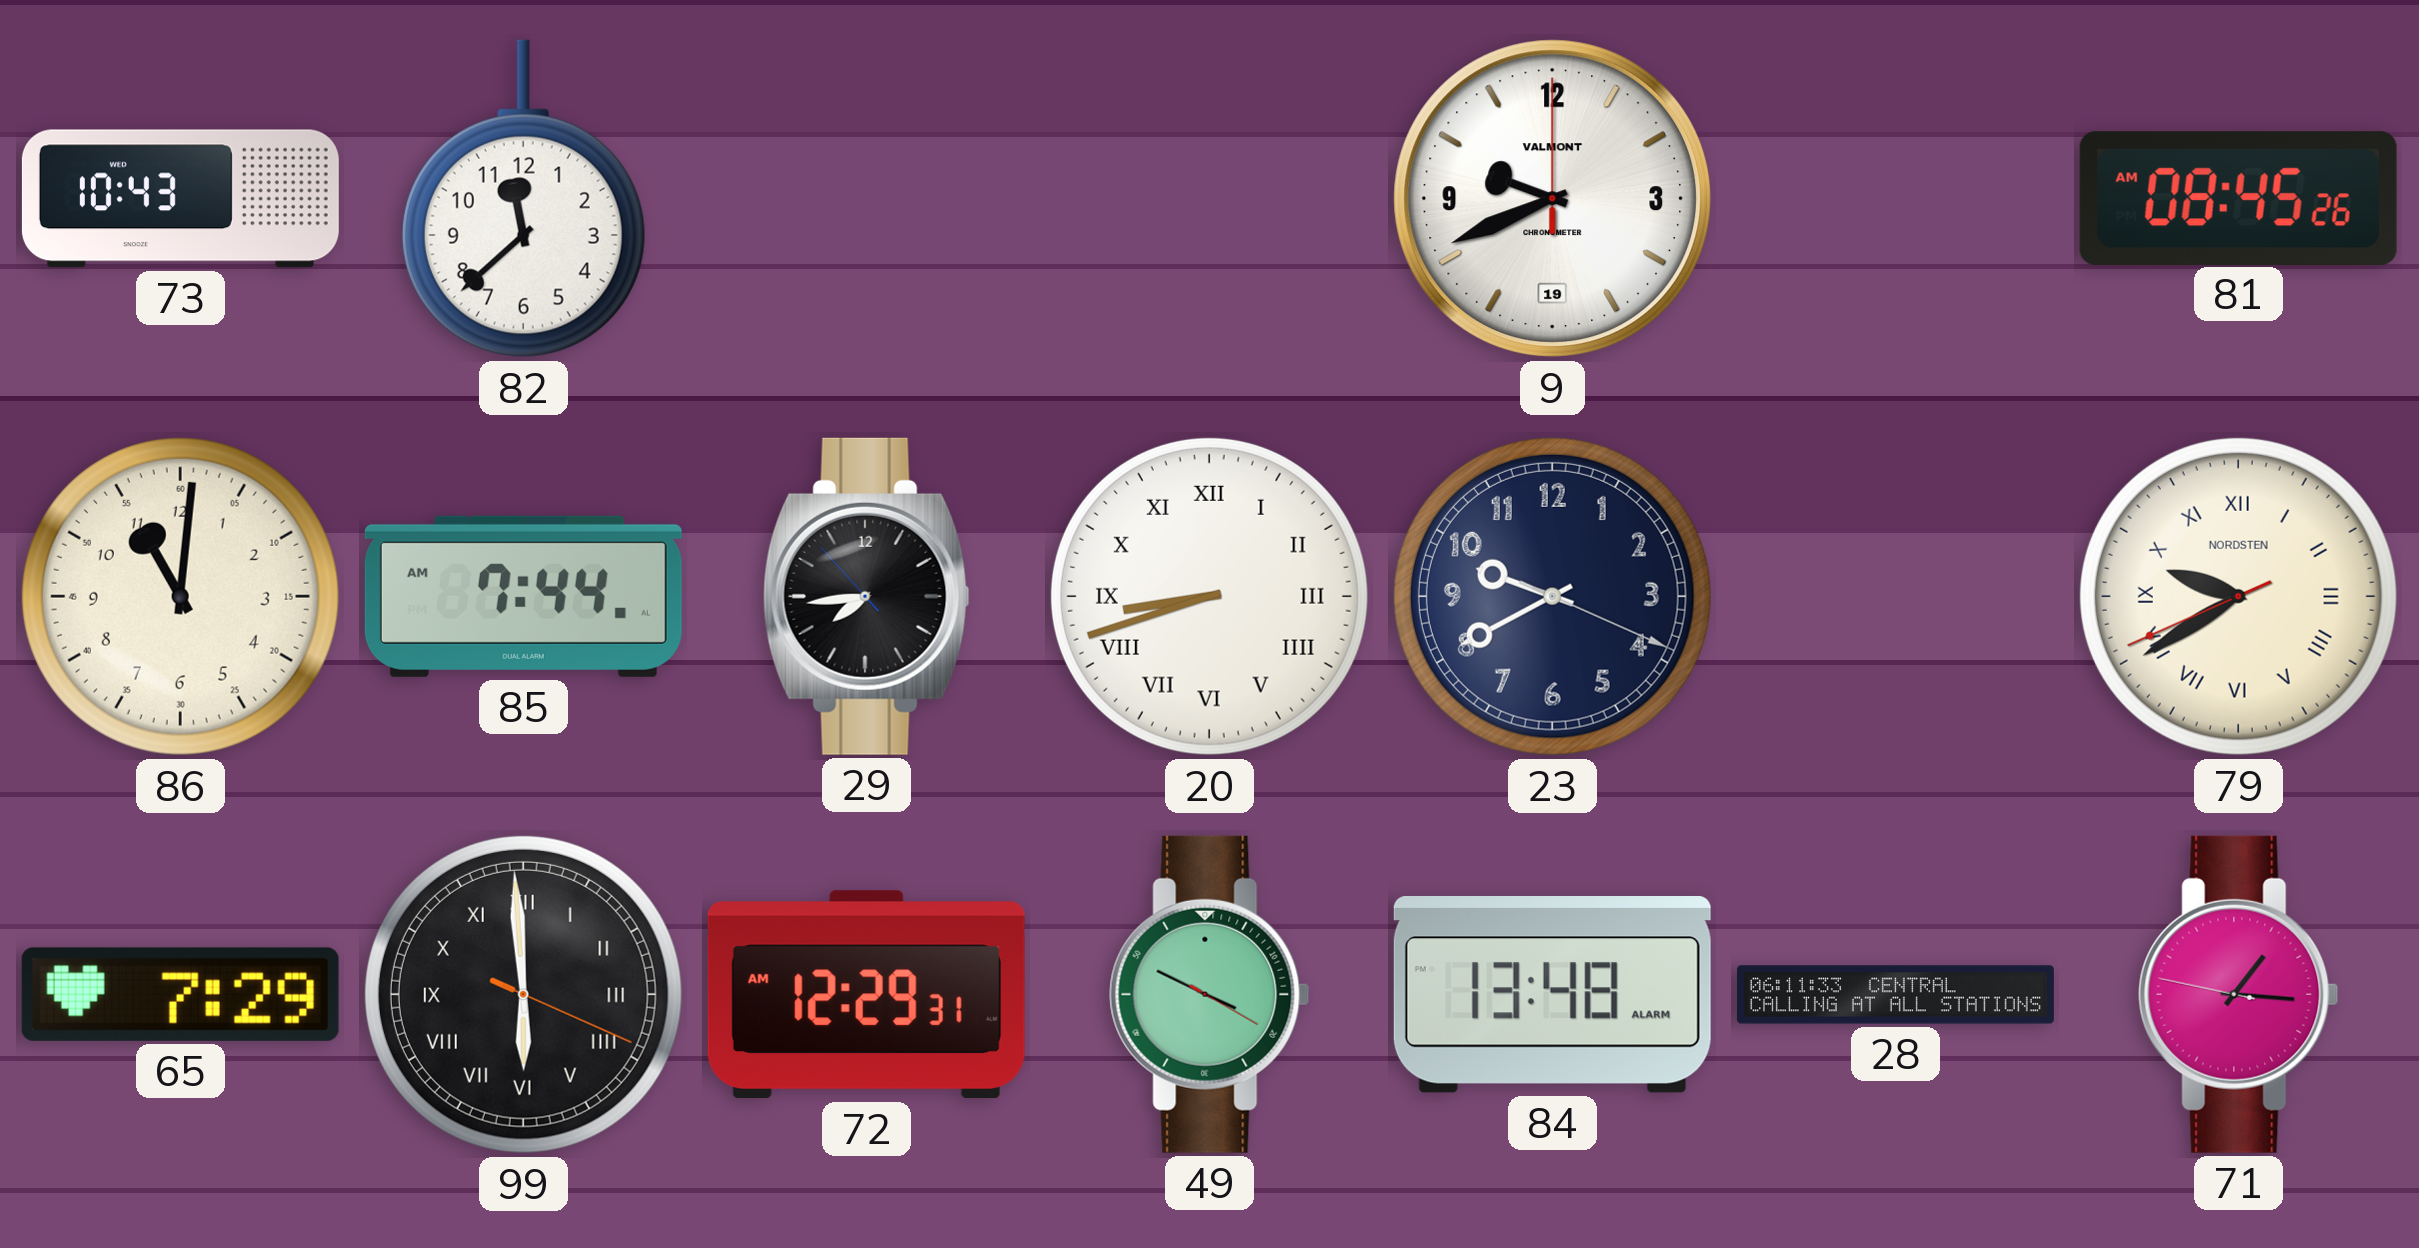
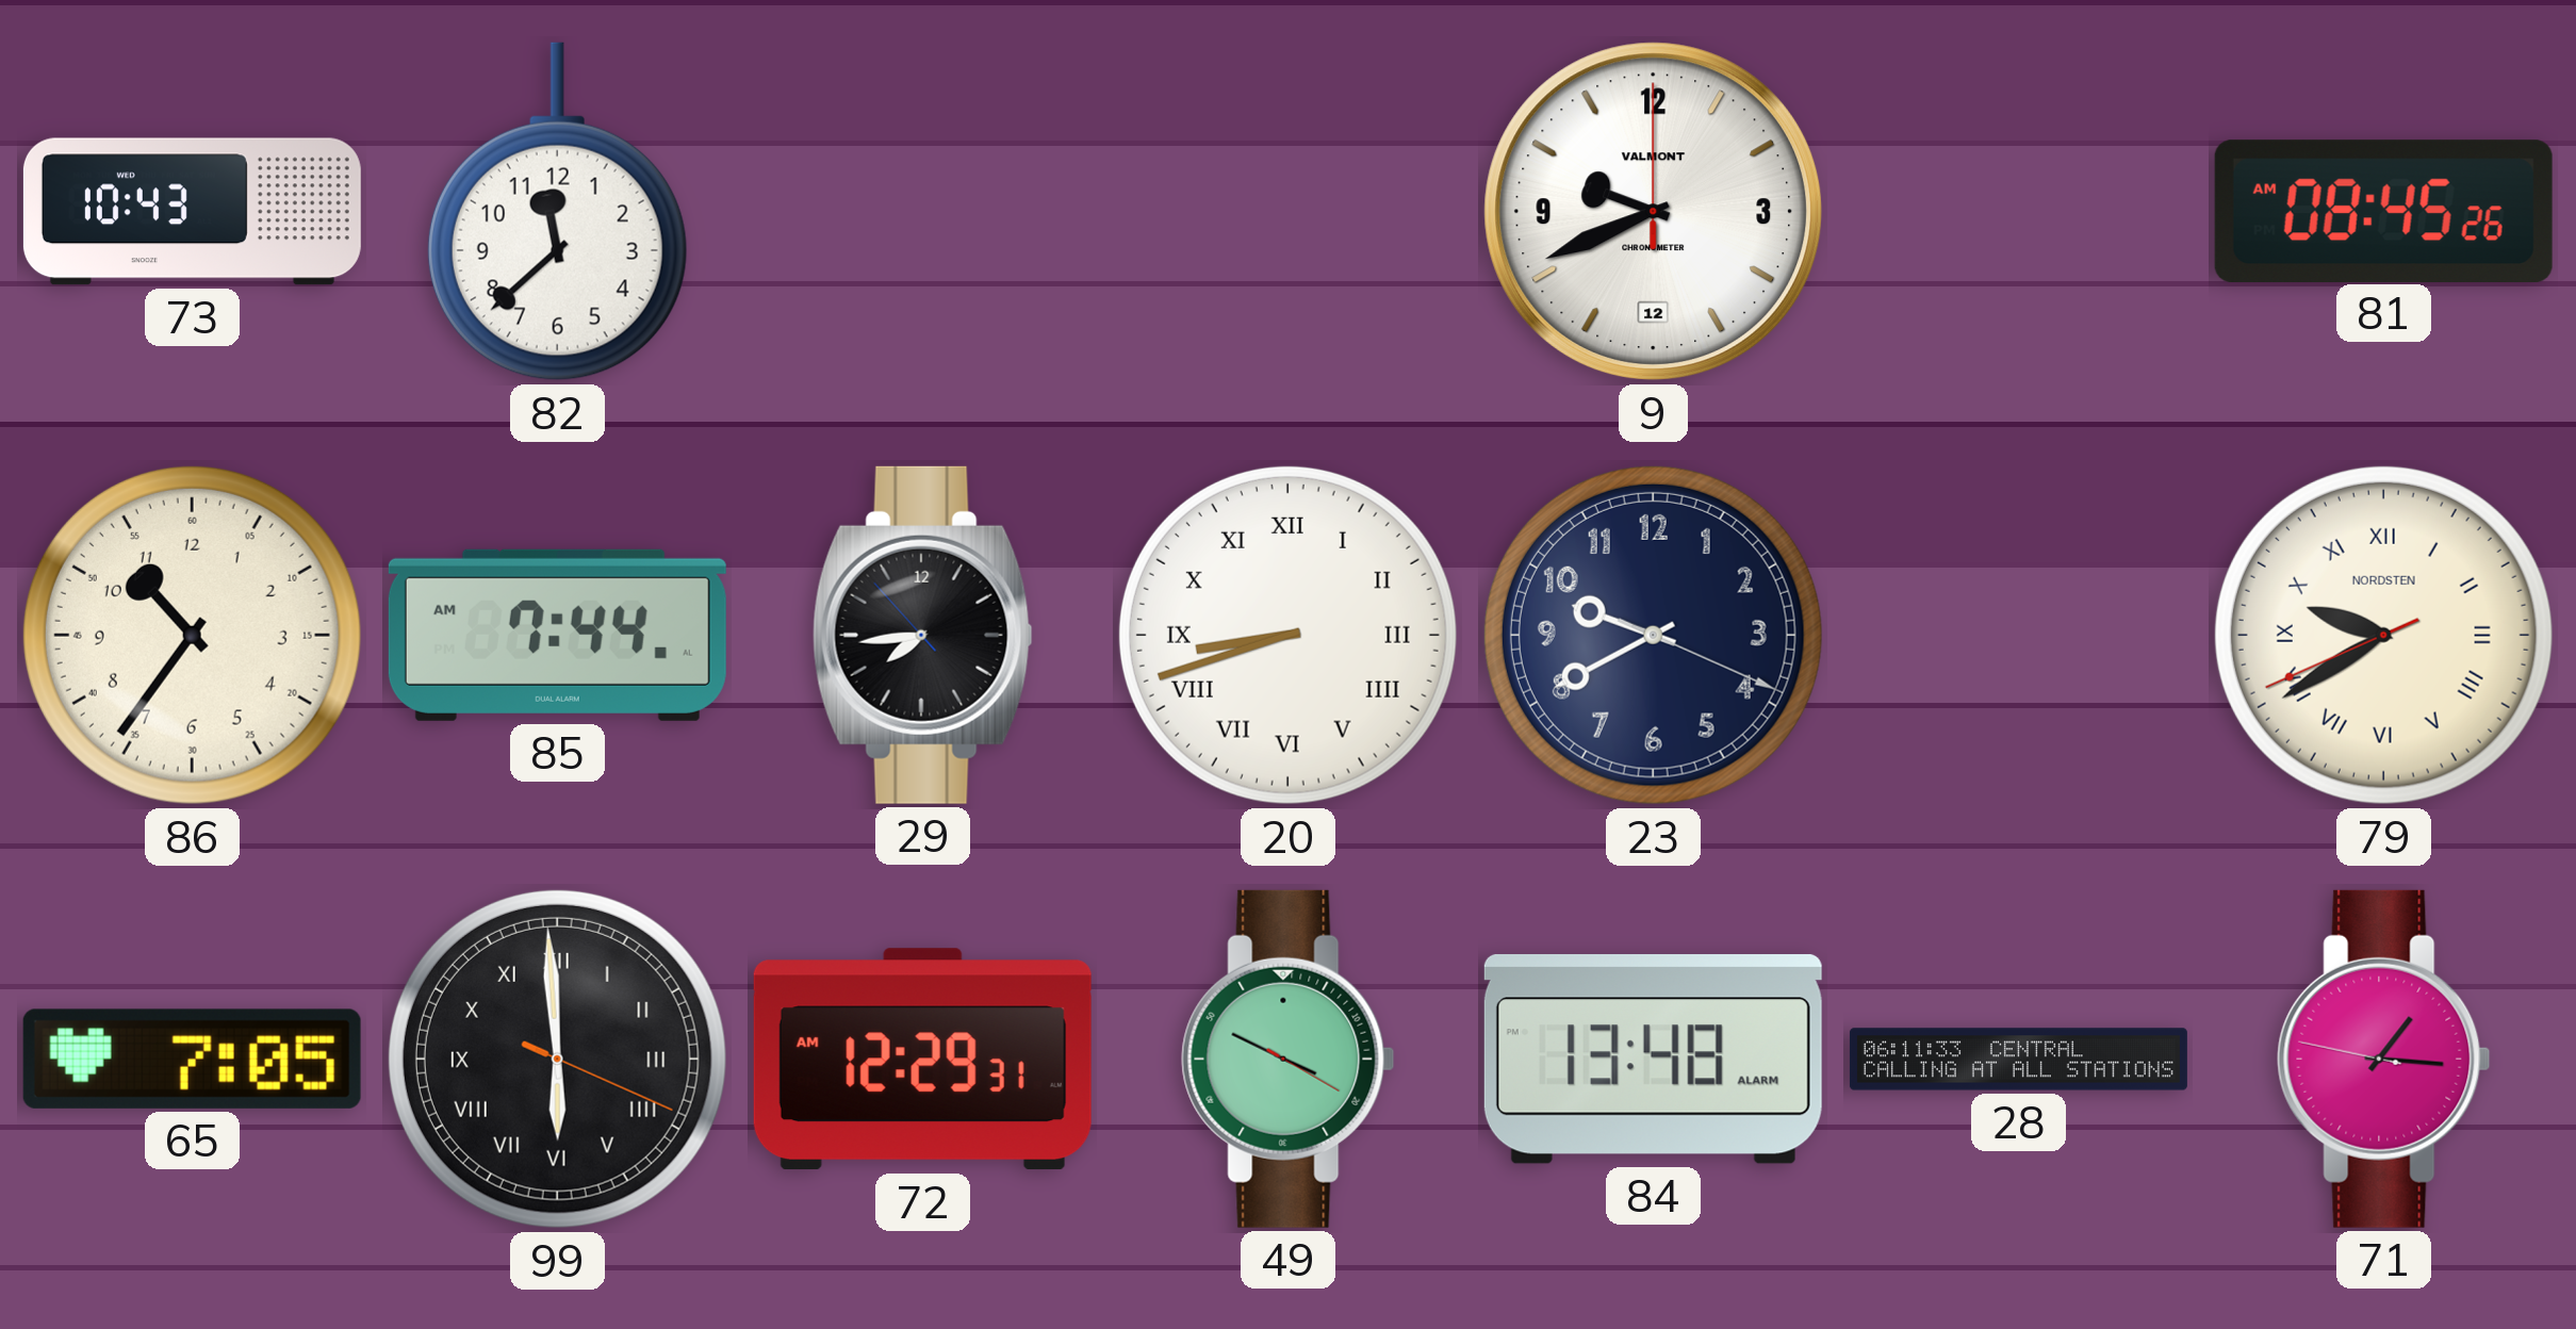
9 date: 19 -> 12 (1654, 212)
86: 11:01 -> 10:36 (192, 635)
65: 7:29 -> 7:05 (192, 1059)
